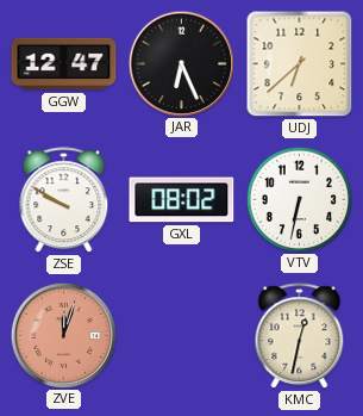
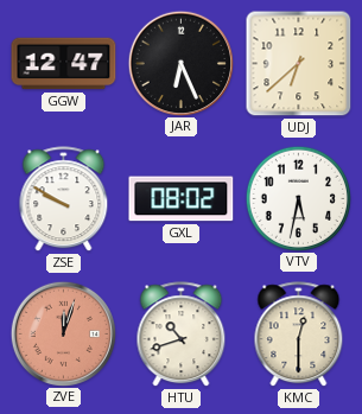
VTV: 6:32 -> 5:32 (298, 198)
HTU: none -> 10:42 (182, 335)
KMC: 12:32 -> 12:30 (299, 335)
